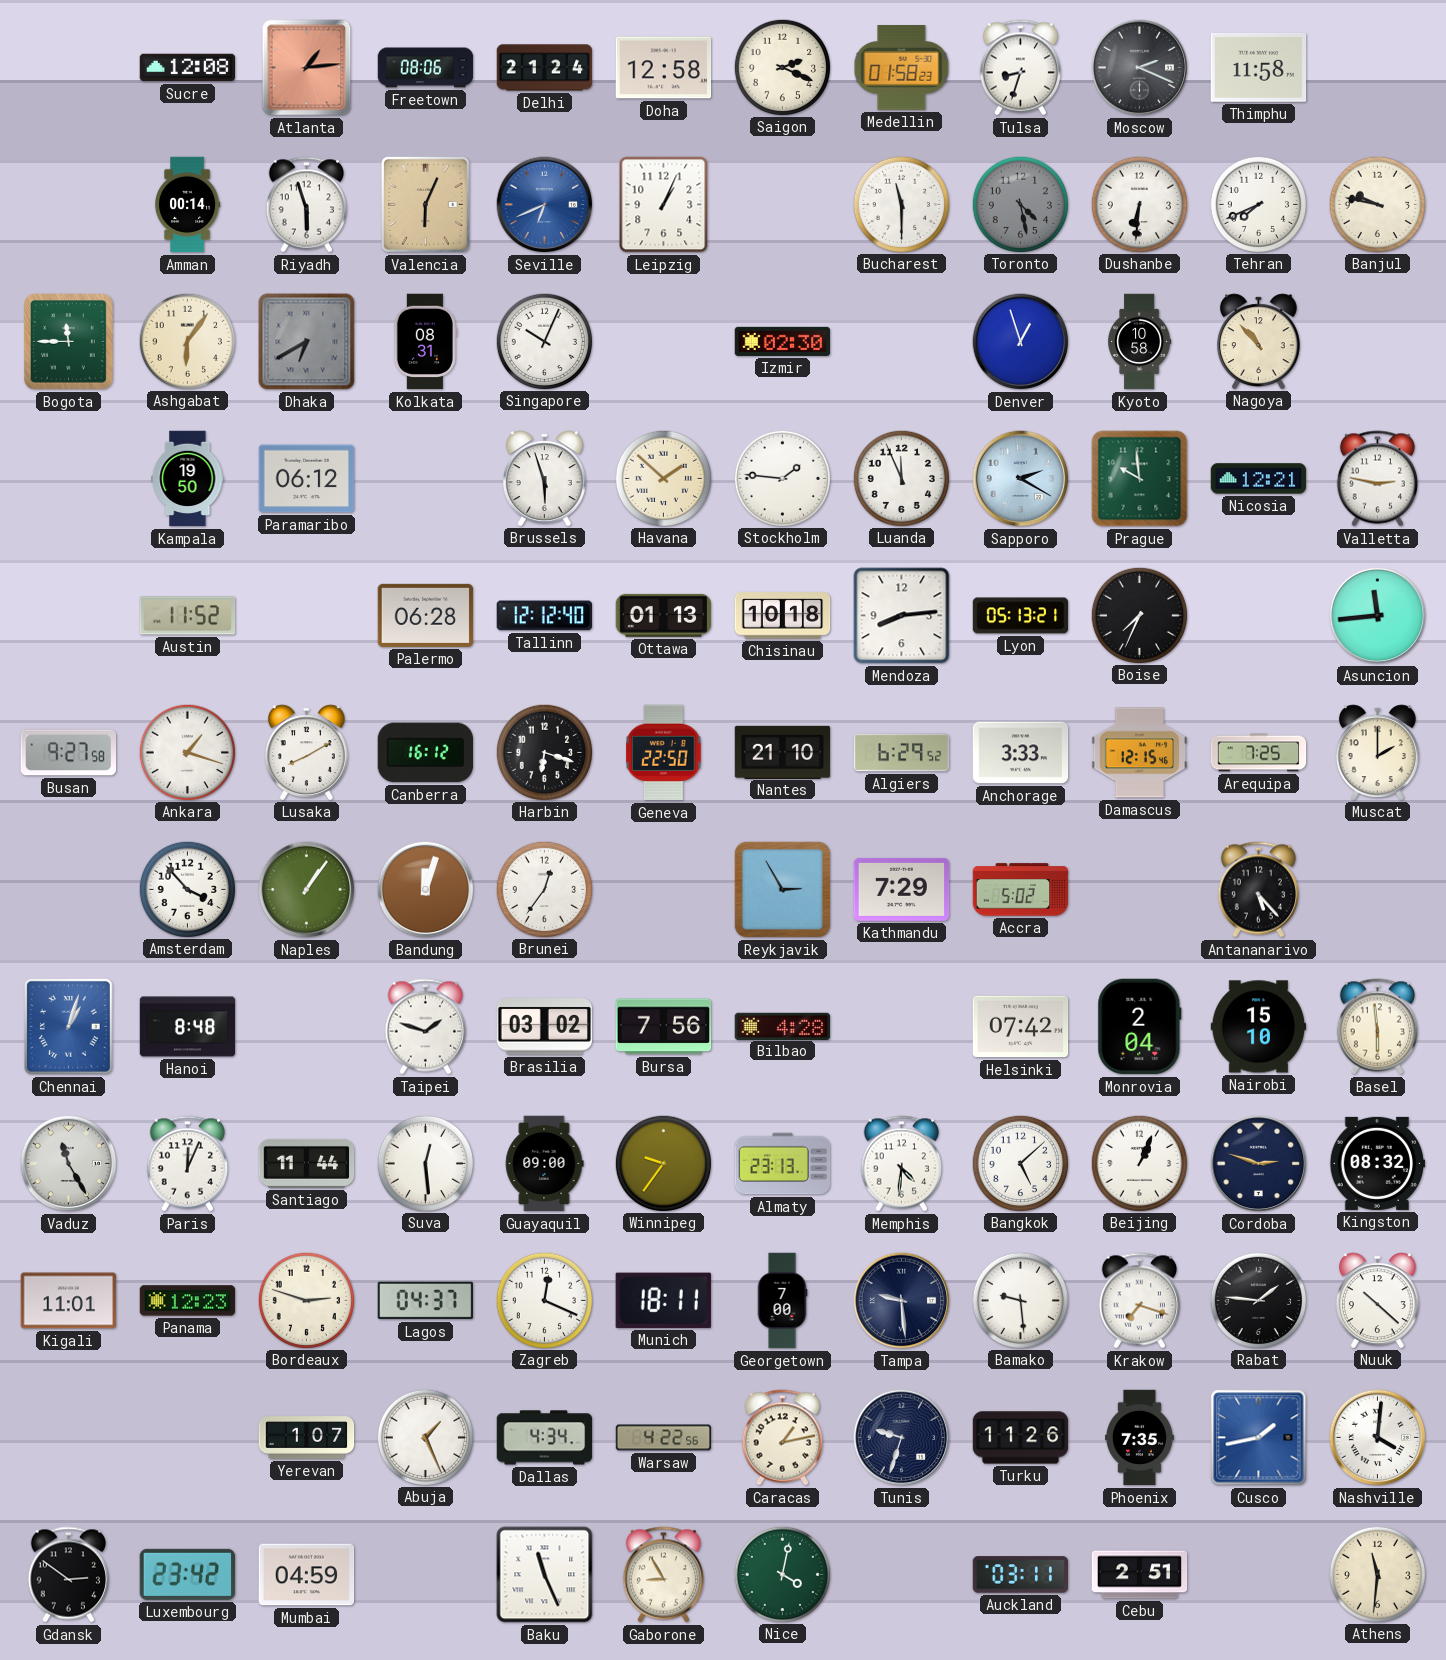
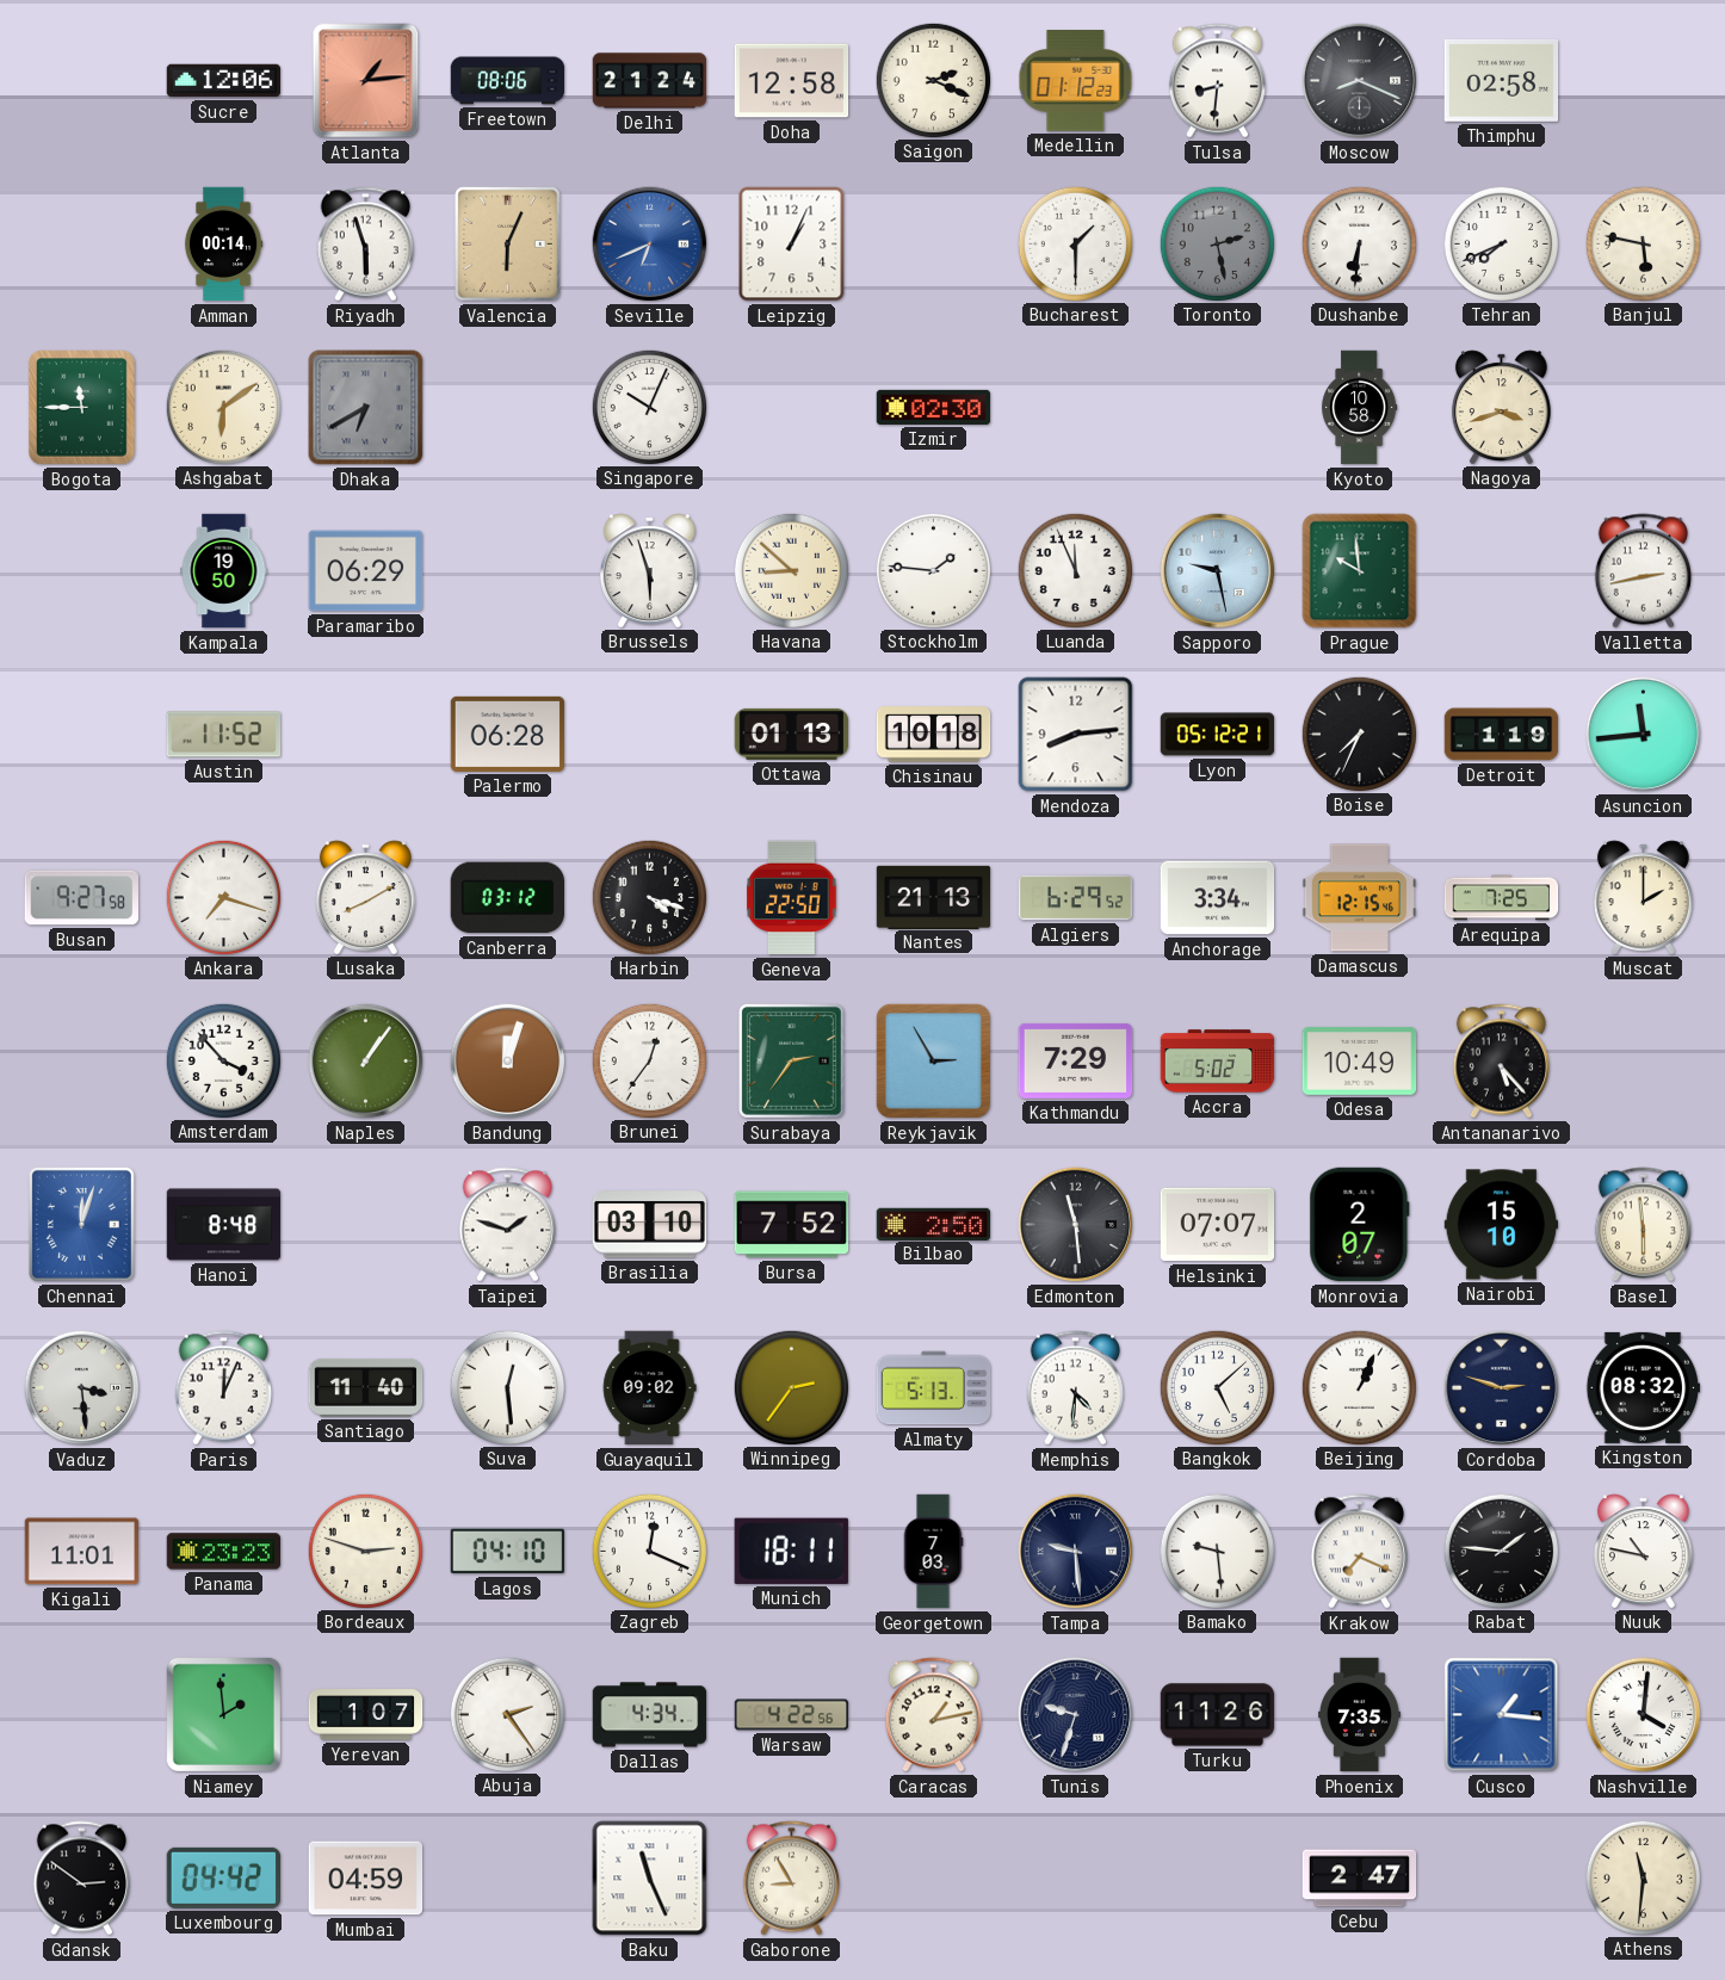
Sucre: 12:08 -> 12:06 (224, 81)
Medellin: 01:58 -> 01:12 (1076, 81)
Tulsa: 8:33 -> 8:31 (1217, 81)
Moscow: 2:19 -> 8:19 (1360, 81)
Thimphu: 11:58 -> 02:58 (1502, 80)
Bucharest: 11:30 -> 1:30 (1075, 243)
Toronto: 4:28 -> 2:28 (1217, 243)
Banjul: 9:47 -> 5:47 (1643, 243)
Ashgabat: 6:06 -> 6:09 (223, 407)
Kolkata: 08:31 -> none (425, 342)
Denver: 12:57 -> none (1021, 342)
Nagoya: 10:53 -> 3:42 (1501, 407)
Paramaribo: 06:12 -> 06:29 (366, 571)
Havana: 1:52 -> 8:52 (791, 570)
Sapporo: 2:20 -> 9:28 (1218, 571)
Nicosia: 12:21 -> none (1259, 479)
Valletta: 2:47 -> 2:43 (1643, 571)
Tallinn: 12:12 -> none (544, 616)
Lyon: 05:13 -> 05:12 (1218, 735)
Detroit: none -> 1:19 (1502, 735)
Ankara: 1:18 -> 7:18 (223, 897)
Canberra: 16:12 -> 03:12 (508, 898)
Harbin: 6:18 -> 4:18 (649, 897)
Nantes: 21:10 -> 21:13 (934, 897)
Anchorage: 3:33 -> 3:34 (1218, 898)
Surabaya: none -> 2:36 (791, 1060)
Odesa: none -> 10:49 (1360, 1060)
Chennai: 1:03 -> 12:03 (81, 1224)
Brasilia: 03:02 -> 03:10 (650, 1225)
Bursa: 7:56 -> 7:52 (792, 1225)
Bilbao: 4:28 -> 2:50 (934, 1224)
Edmonton: none -> 11:29 (1076, 1225)
Helsinki: 07:42 -> 07:07 (1218, 1225)
Monrovia: 2:04 -> 2:07 (1360, 1225)
Vaduz: 11:25 -> 3:29 (82, 1388)
Santiago: 11:44 -> 11:40 (366, 1387)
Guayaquil: 09:00 -> 09:02 (649, 1388)
Winnipeg: 9:36 -> 2:36 (791, 1387)
Almaty: 23:13 -> 5:13 (934, 1388)
Panama: 12:23 -> 23:23 (224, 1552)
Lagos: 04:37 -> 04:10 (507, 1552)
Georgetown: 7:00 -> 7:03 (933, 1552)
Krakow: 7:18 -> 7:19 (1359, 1552)
Nuuk: 10:22 -> 10:47 (1643, 1551)
Niamey: none -> 1:59 (223, 1714)
Abuja: 1:26 -> 2:24 (507, 1714)
Cusco: 1:43 -> 1:16 (1502, 1715)
Luxembourg: 23:42 -> 04:42 (223, 1877)
Nice: 4:02 -> none (782, 1574)
Auckland: 03:11 -> none (1021, 1575)
Cebu: 2:51 -> 2:47 (1360, 1879)
